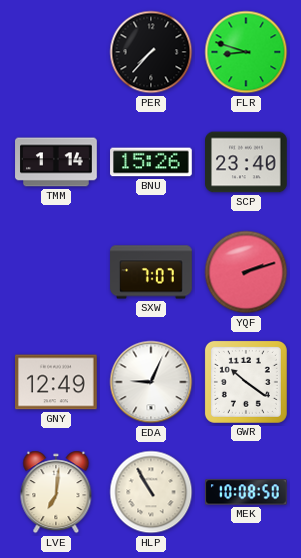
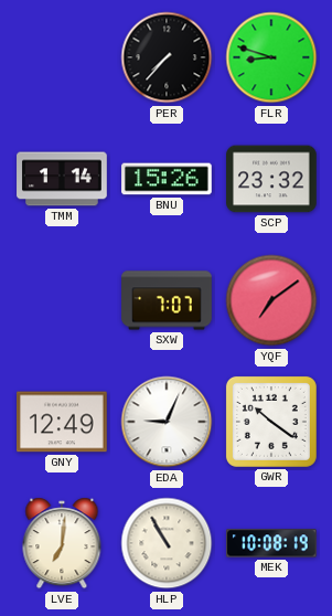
SCP: 23:40 -> 23:32 (271, 179)
YQF: 2:12 -> 7:09 (271, 300)
MEK: 10:08:50 -> 10:08:19 (271, 543)
